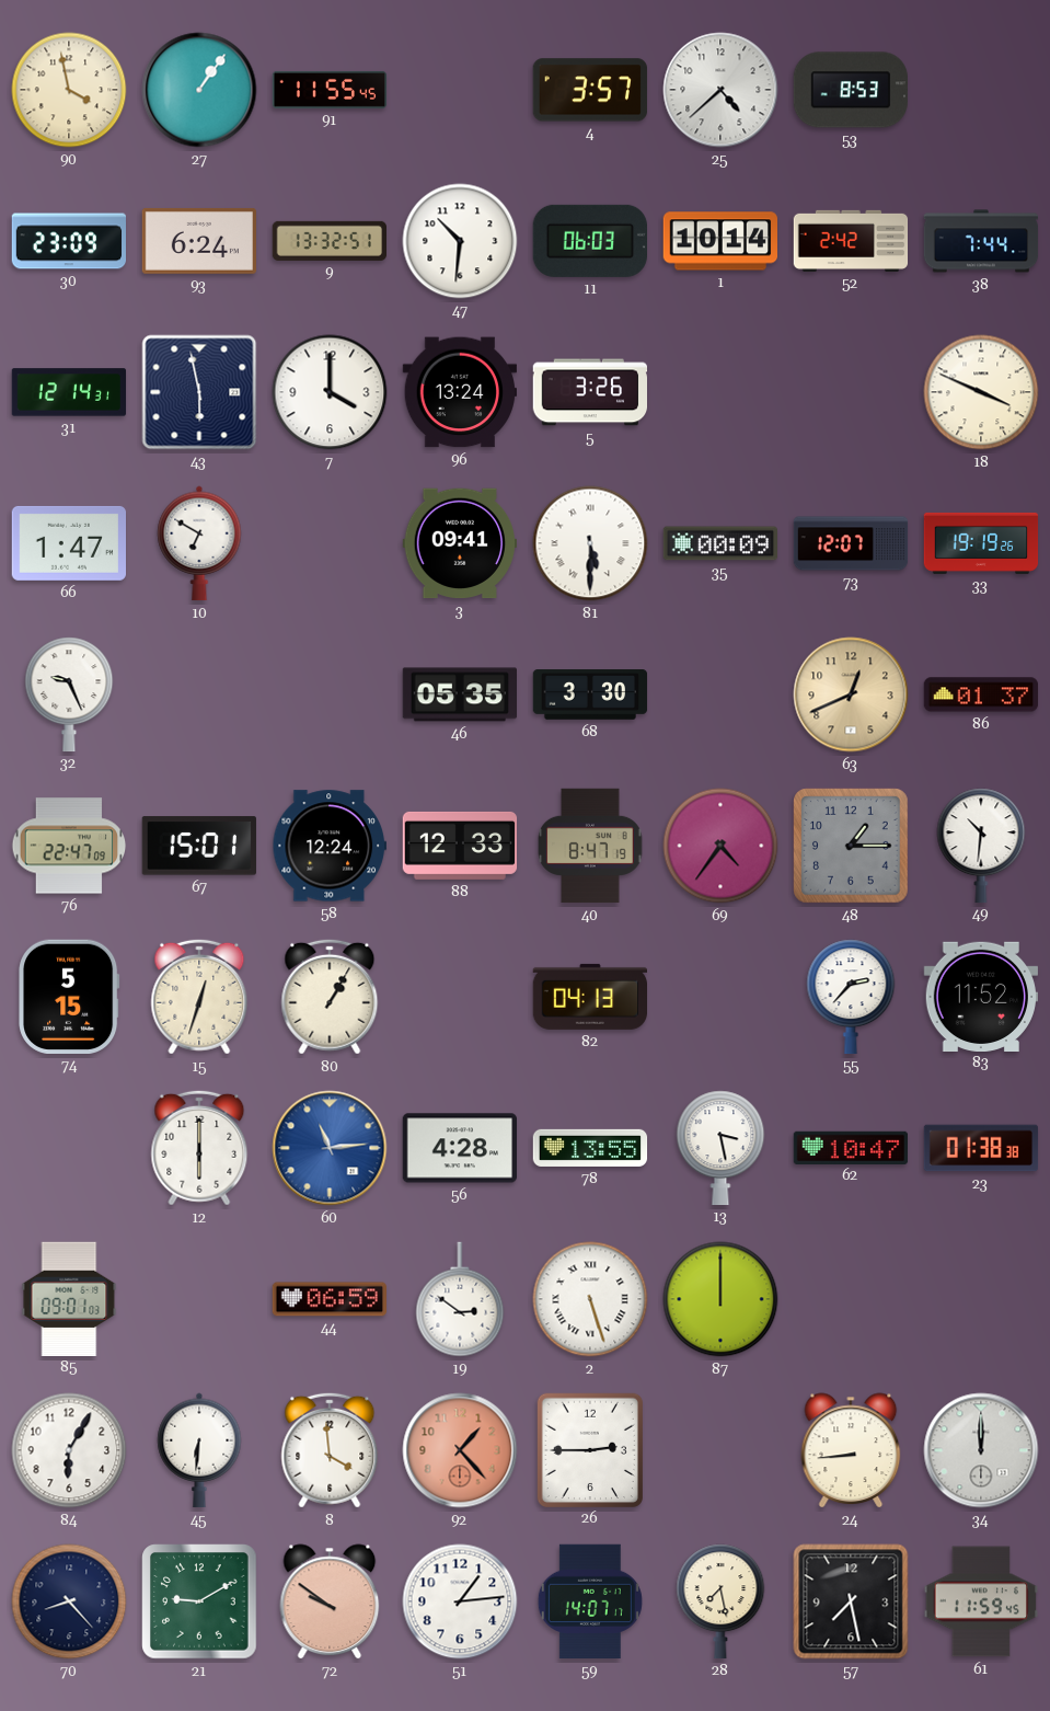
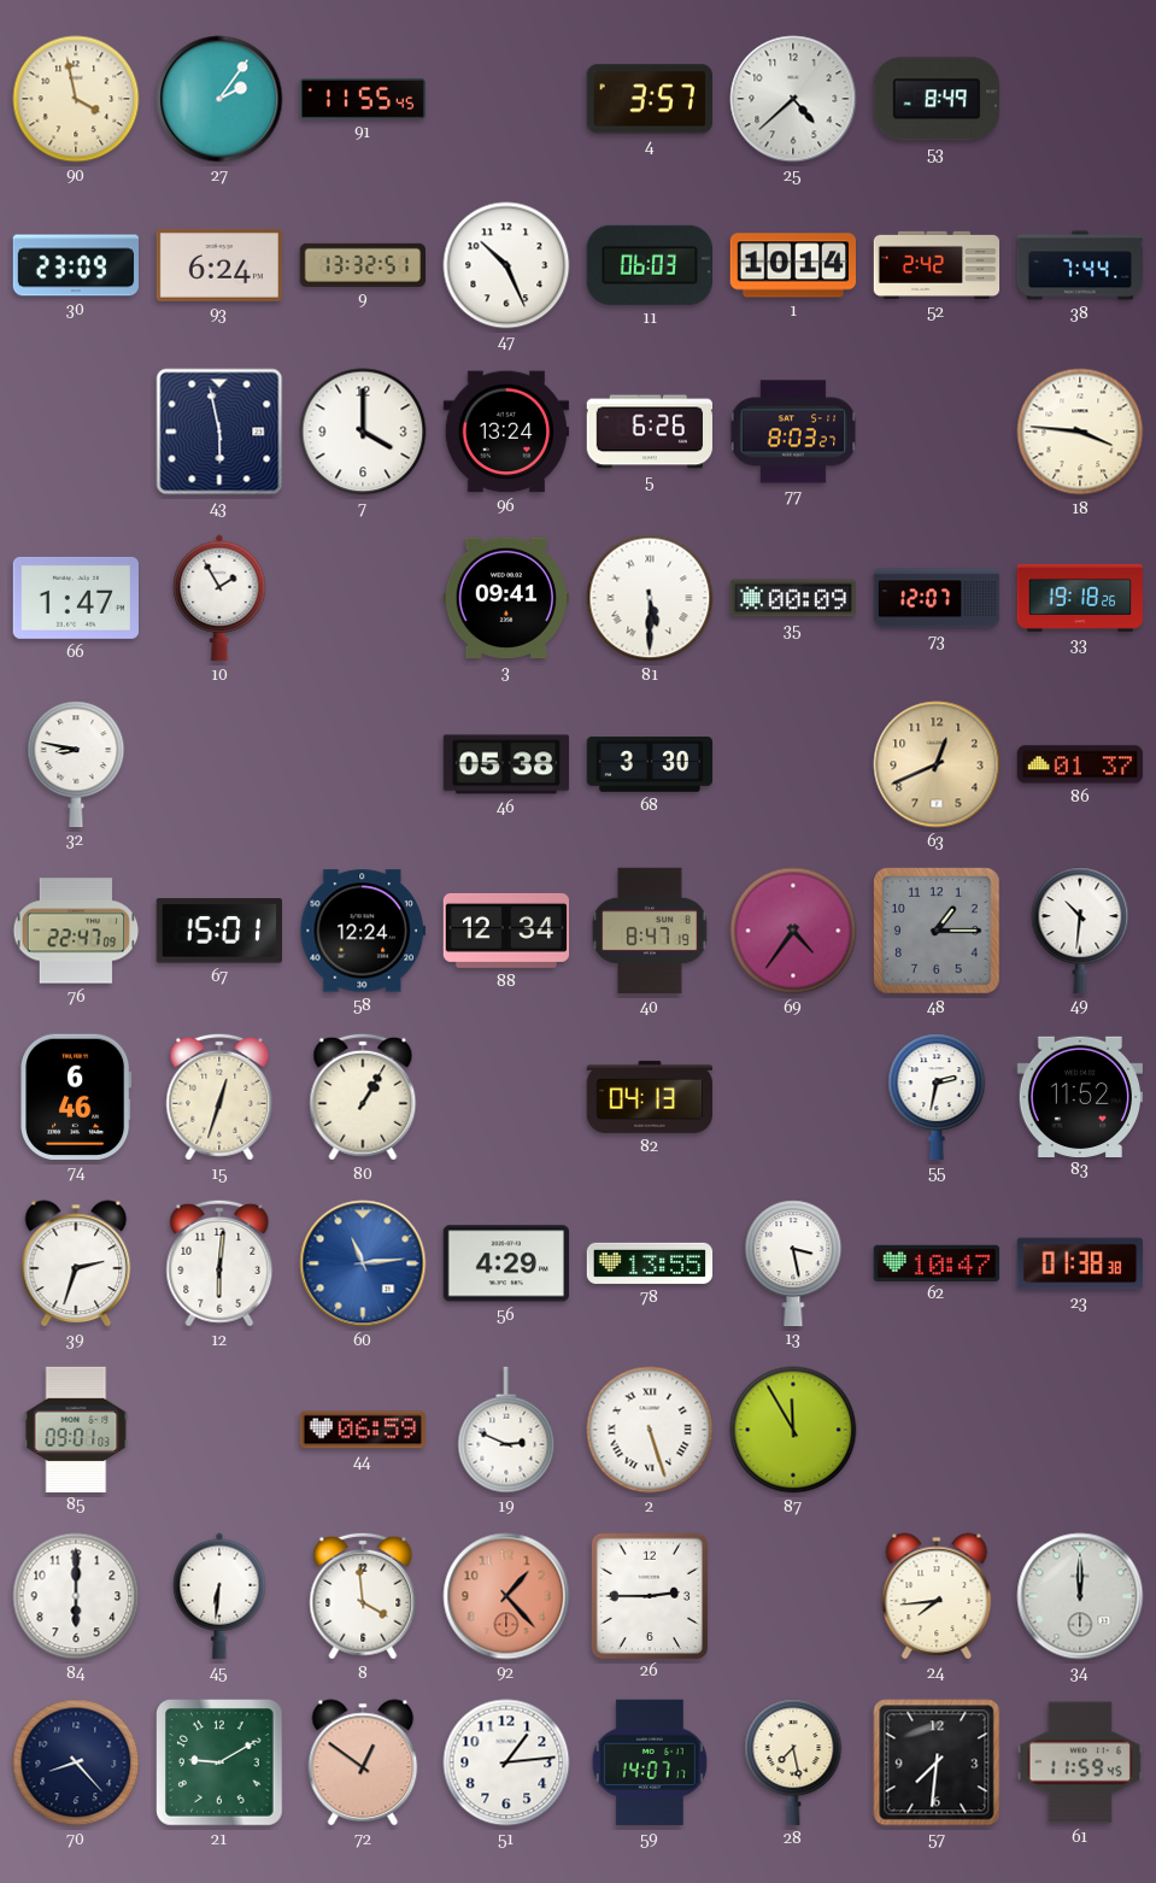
27: 1:06 -> 2:06 (219, 99)
53: 8:53 -> 8:49 (937, 99)
47: 10:31 -> 10:26 (506, 265)
31: 12:14 -> none (69, 392)
5: 3:26 -> 6:26 (650, 432)
77: none -> 8:03 (793, 432)
18: 3:49 -> 3:46 (1080, 432)
10: 6:50 -> 1:55 (219, 598)
33: 19:19 -> 19:18 (1080, 598)
32: 9:26 -> 8:47 (76, 764)
46: 05:35 -> 05:38 (506, 764)
88: 12:33 -> 12:34 (506, 931)
74: 5:15 -> 6:46 (76, 1097)
55: 2:37 -> 2:32 (937, 1097)
39: none -> 2:33 (76, 1263)
12: 6:00 -> 6:01 (219, 1263)
56: 4:28 -> 4:29 (505, 1263)
19: 2:51 -> 2:49 (506, 1430)
87: 12:00 -> 11:55 (793, 1430)
84: 6:05 -> 6:00 (76, 1596)
24: 8:44 -> 7:44 (937, 1596)
72: 9:51 -> 12:51 (363, 1762)
57: 7:28 -> 7:31 (937, 1762)
